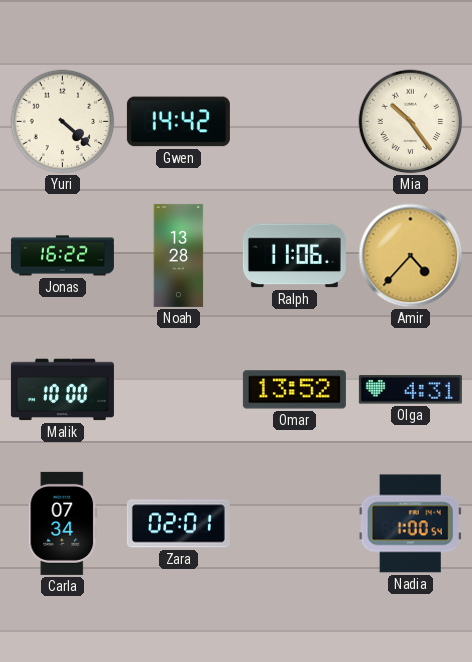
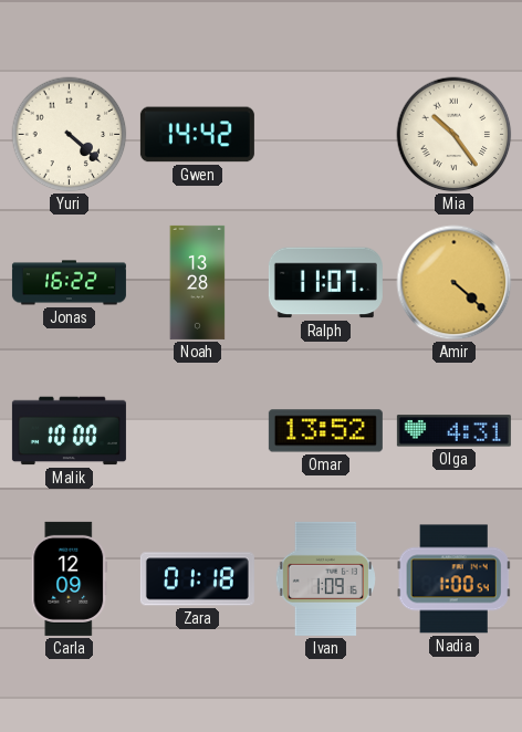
Ralph: 11:06 -> 11:07 (325, 283)
Amir: 4:37 -> 4:22 (455, 283)
Carla: 07:34 -> 12:09 (70, 578)
Zara: 02:01 -> 01:18 (197, 579)
Ivan: none -> 1:09 (325, 578)
